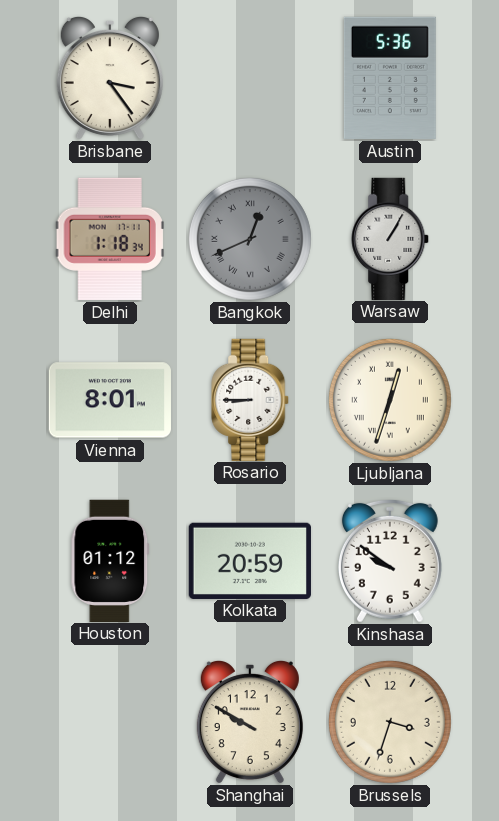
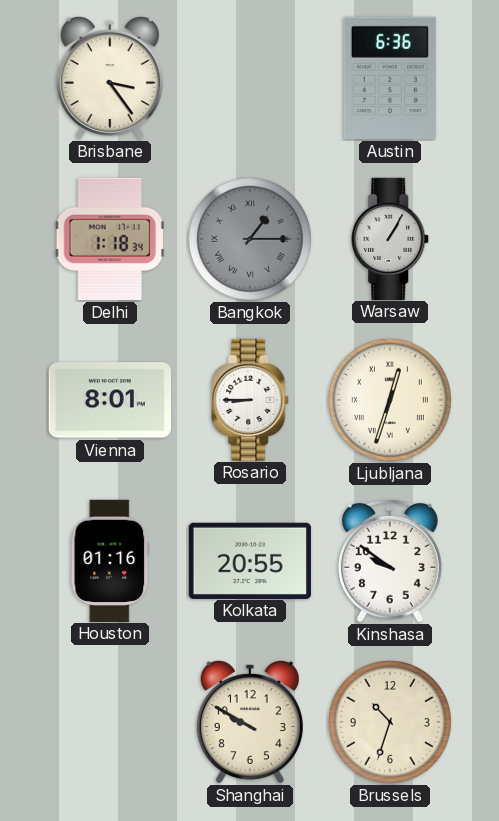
Austin: 5:36 -> 6:36 (390, 78)
Bangkok: 12:41 -> 1:15 (250, 239)
Houston: 01:12 -> 01:16 (110, 560)
Kolkata: 20:59 -> 20:55 (250, 560)
Brussels: 3:33 -> 10:33 (390, 722)
